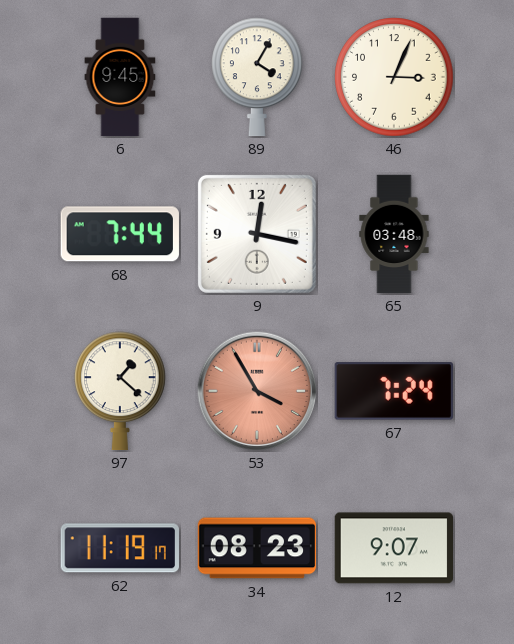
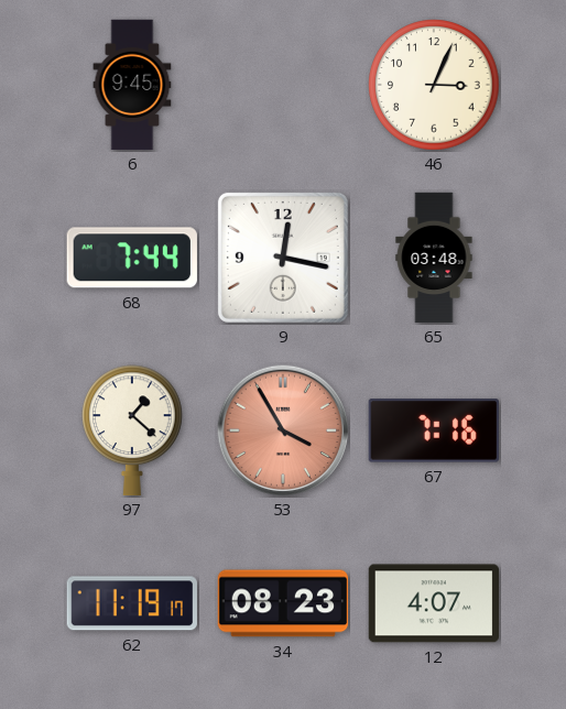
89: 4:05 -> none (258, 77)
67: 7:24 -> 7:16 (434, 430)
12: 9:07 -> 4:07 (433, 603)
